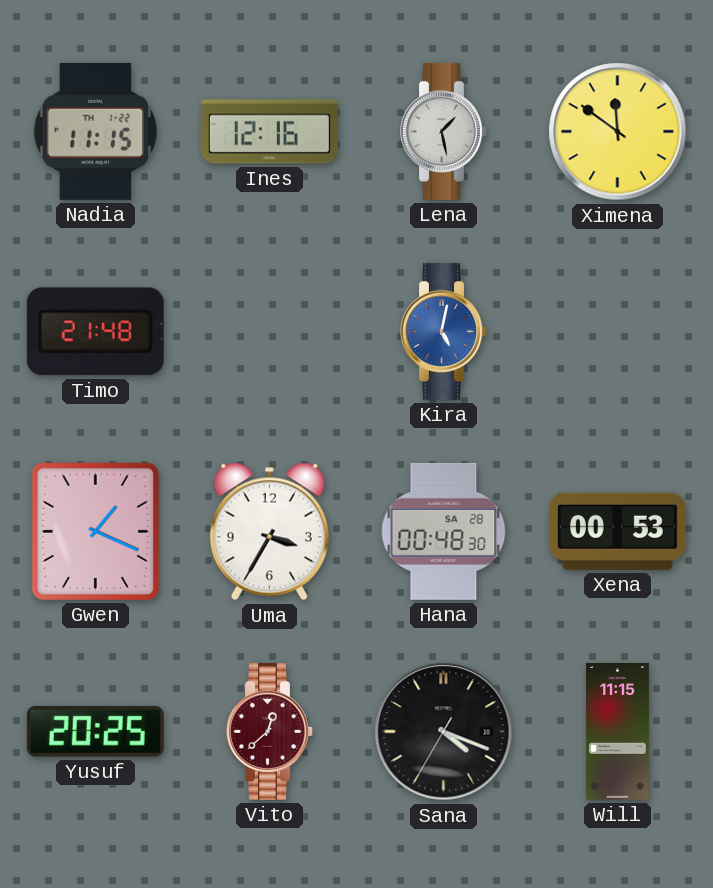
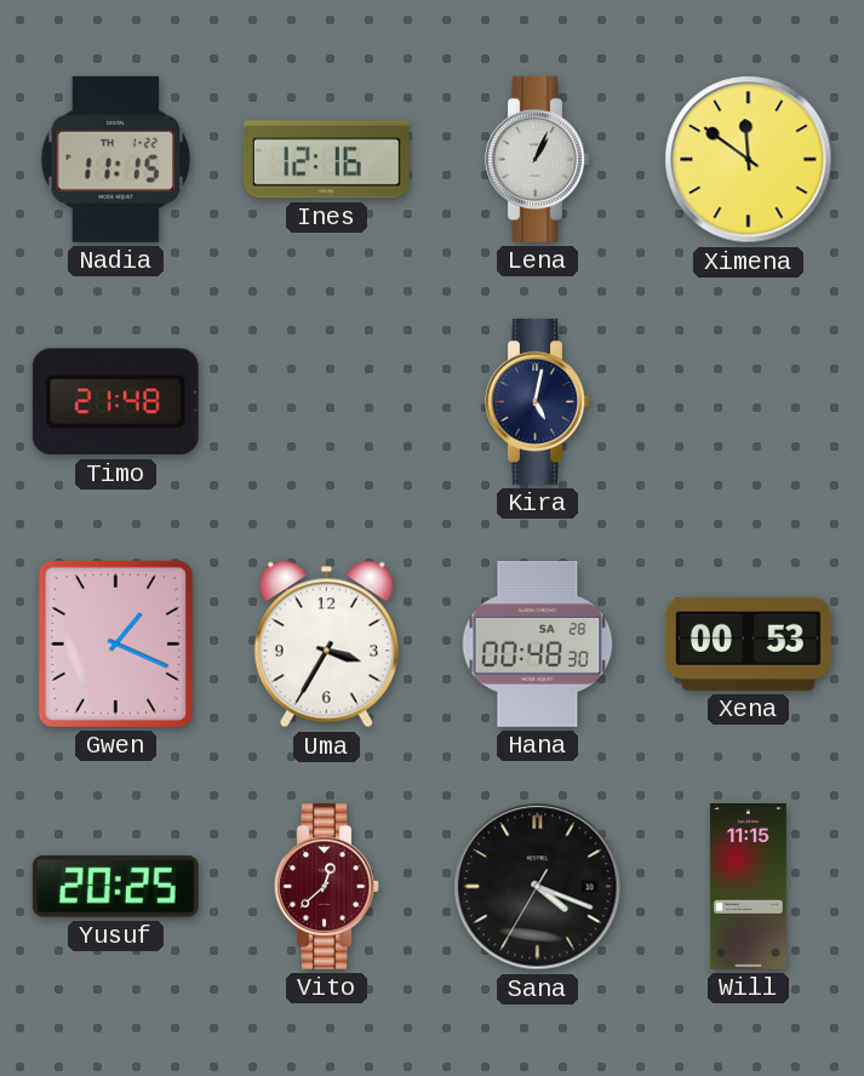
Lena: 1:28 -> 1:04 (538, 159)
Kira dial: blue -> navy (538, 401)
